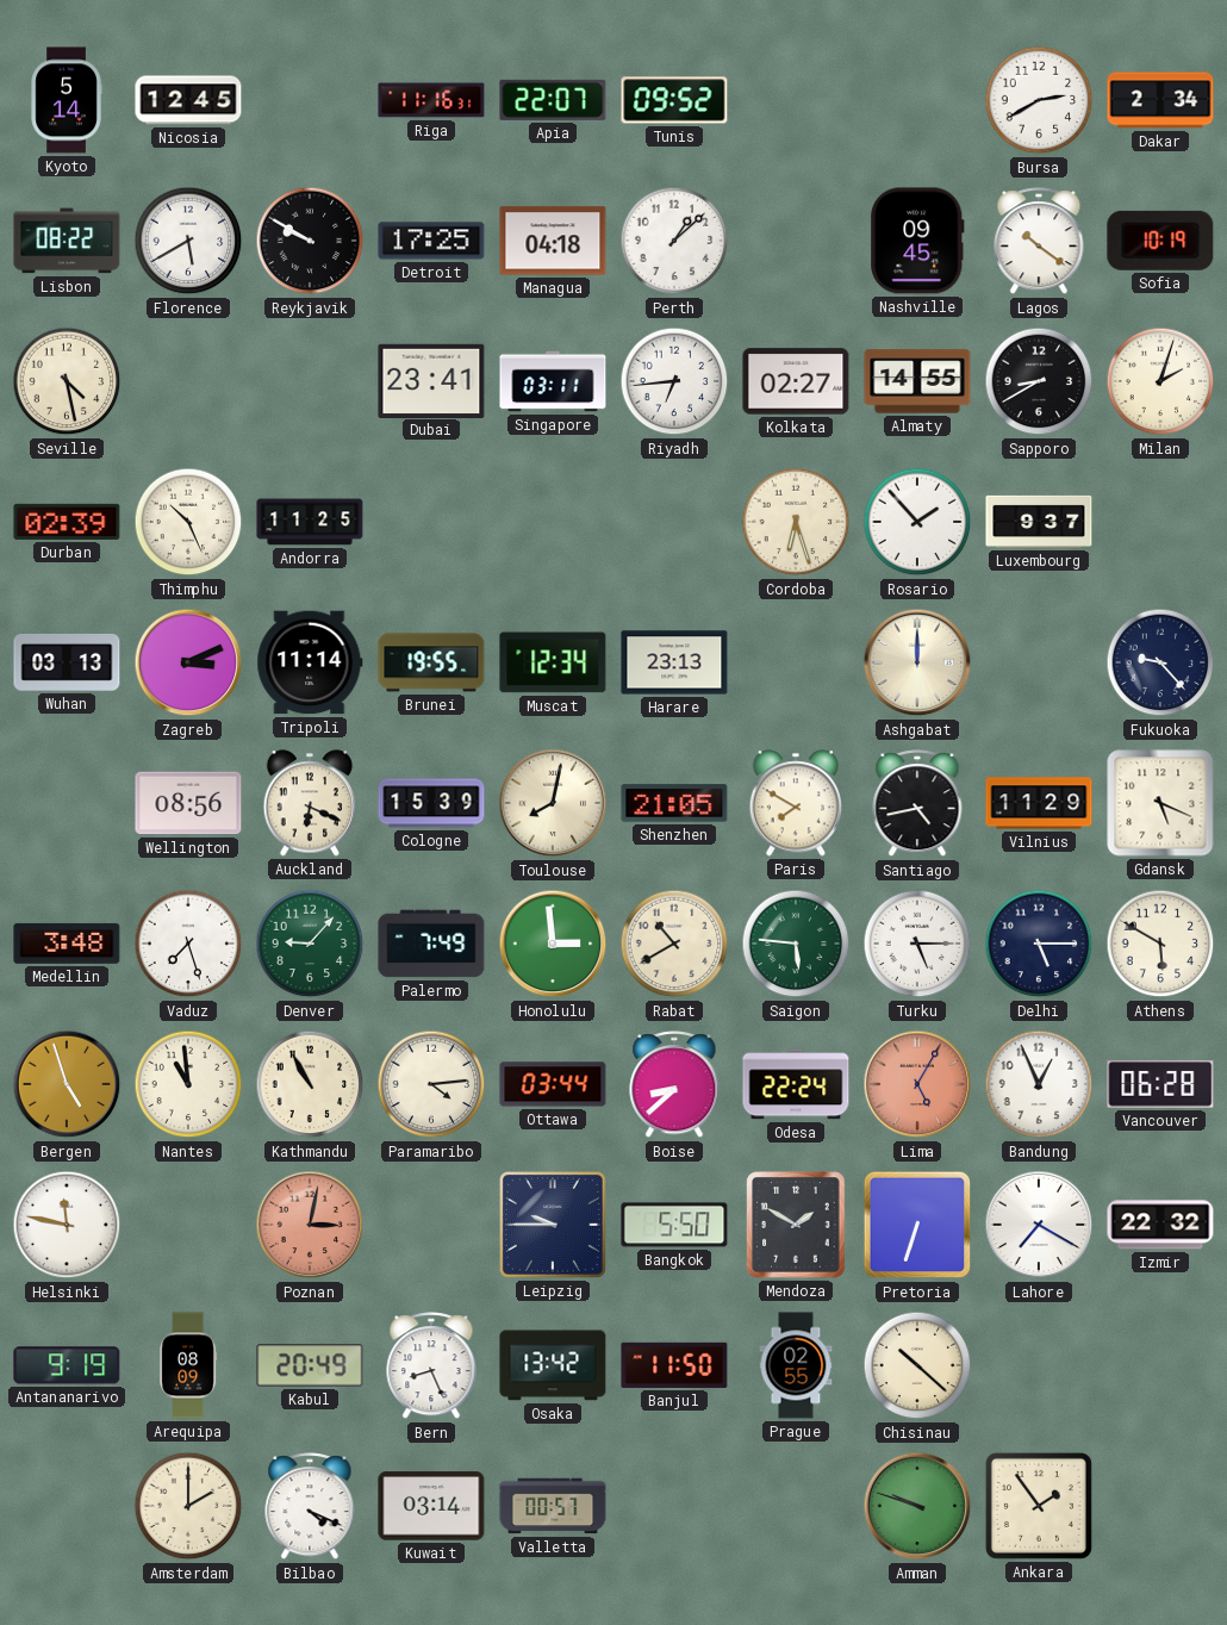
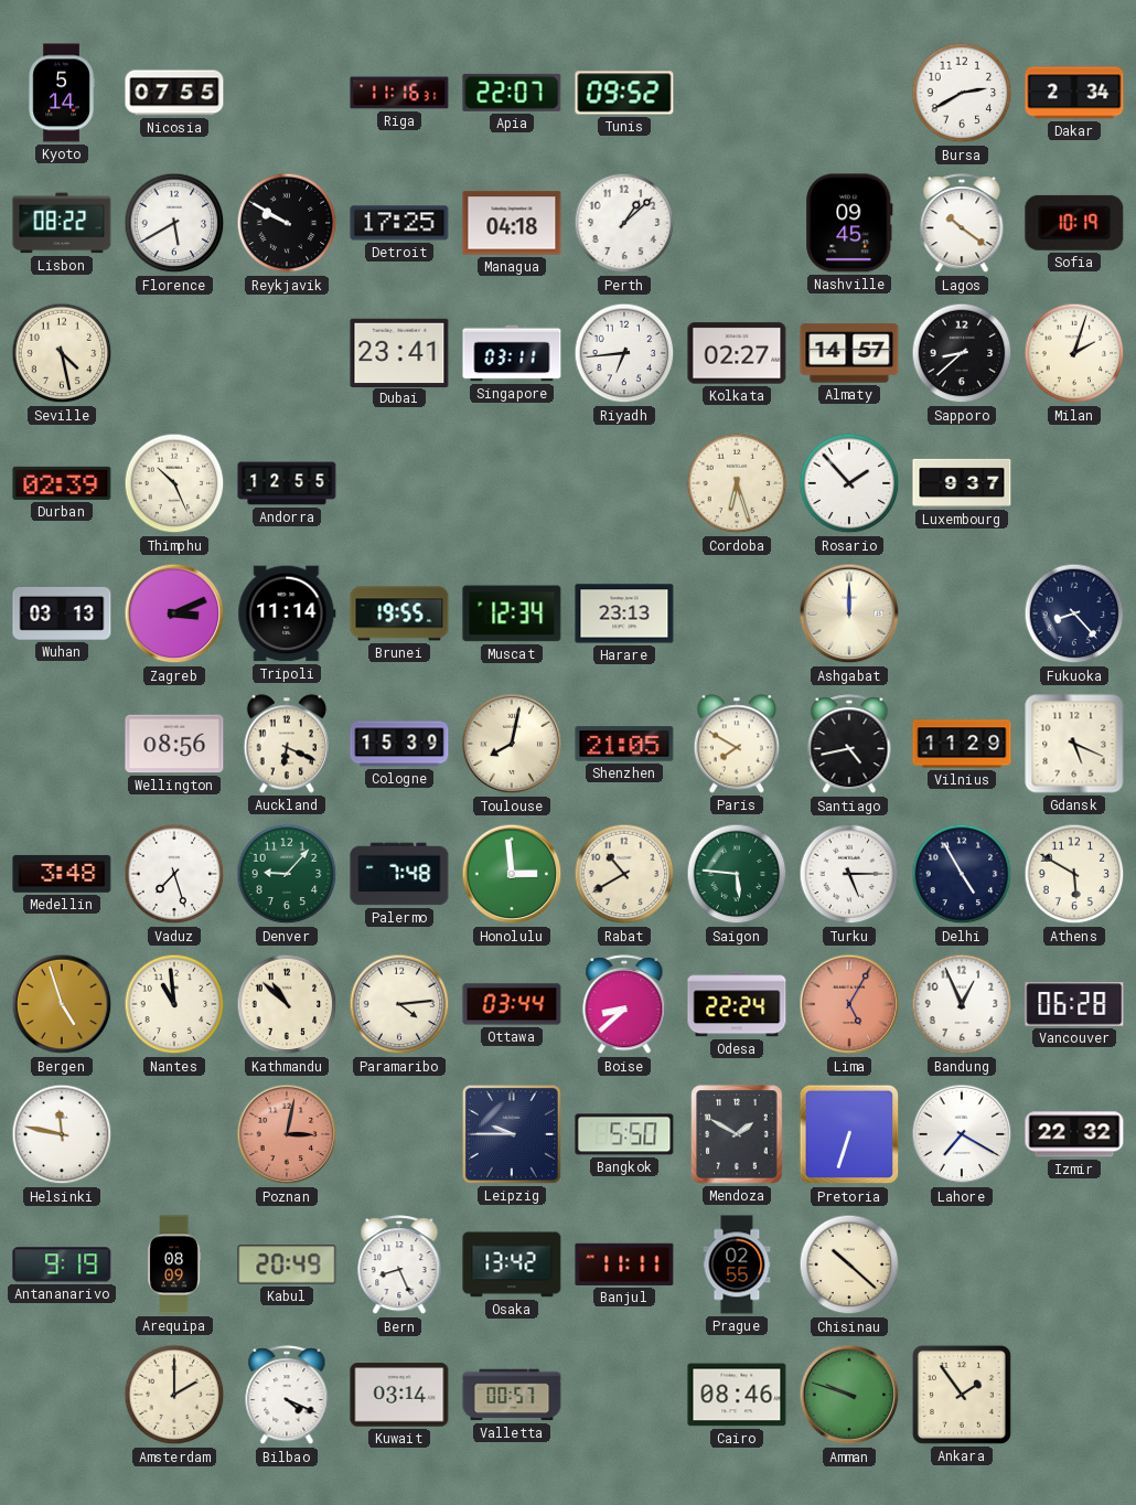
Nicosia: 12:45 -> 07:55 (174, 93)
Almaty: 14:55 -> 14:57 (849, 353)
Sapporo: 8:40 -> 8:38 (962, 353)
Andorra: 11:25 -> 12:55 (287, 483)
Fukuoka: 9:23 -> 8:23 (1074, 613)
Palermo: 7:49 -> 7:48 (399, 874)
Delhi: 5:15 -> 4:55 (962, 874)
Kathmandu: 10:55 -> 10:52 (287, 1004)
Banjul: 11:50 -> 11:11 (624, 1264)
Cairo: none -> 08:46 (737, 1395)
